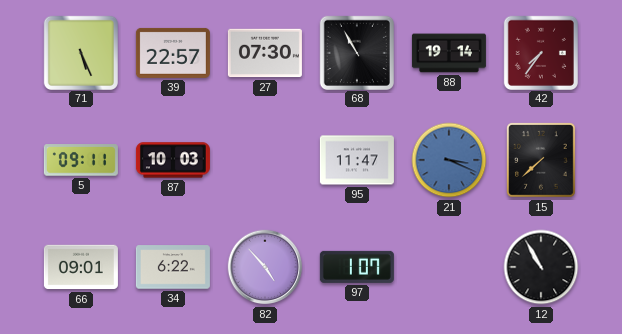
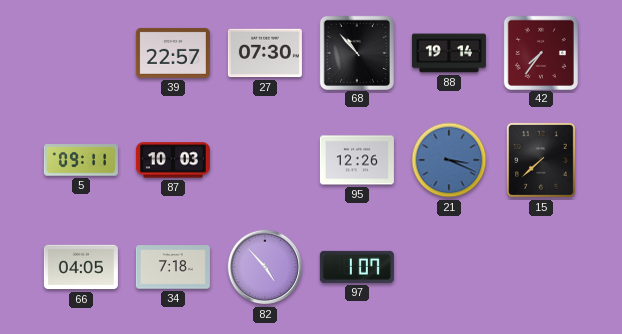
71: 5:26 -> none (80, 52)
68: 10:55 -> 10:53 (356, 52)
95: 11:47 -> 12:26 (357, 160)
66: 09:01 -> 04:05 (81, 267)
34: 6:22 -> 7:18 (173, 267)
12: 10:55 -> none (541, 267)
